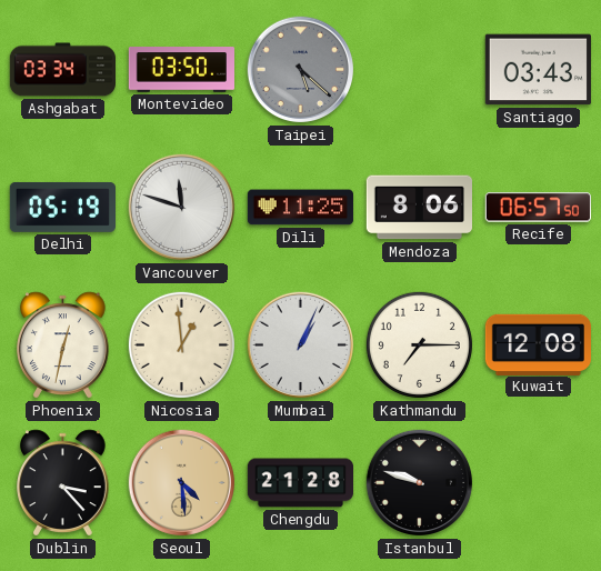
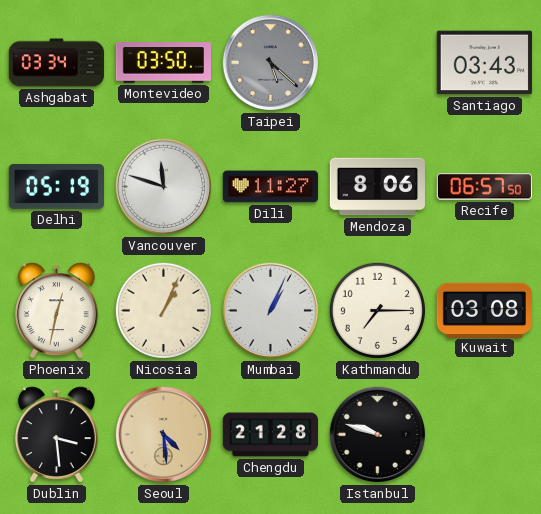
Dili: 11:25 -> 11:27 (270, 187)
Nicosia: 12:59 -> 1:04 (163, 310)
Kuwait: 12:08 -> 03:08 (484, 310)
Dublin: 3:23 -> 3:29 (57, 435)
